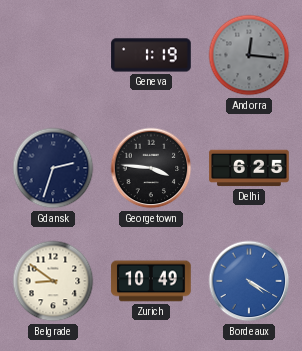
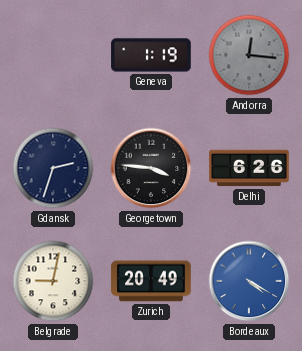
Delhi: 6:25 -> 6:26 (249, 168)
Belgrade: 8:51 -> 9:02 (53, 281)
Zurich: 10:49 -> 20:49 (151, 281)
